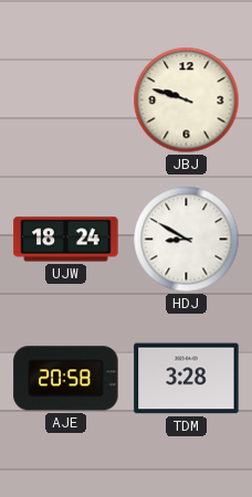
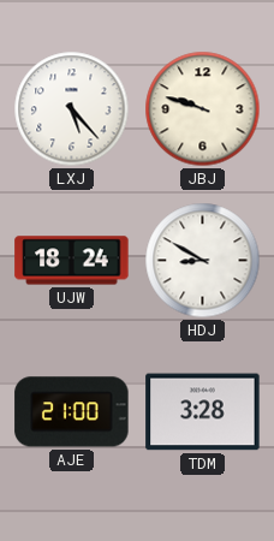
LXJ: none -> 5:23 (72, 109)
AJE: 20:58 -> 21:00 (72, 412)
